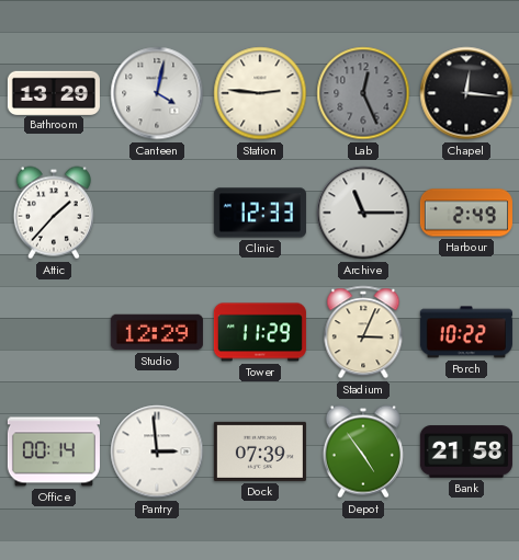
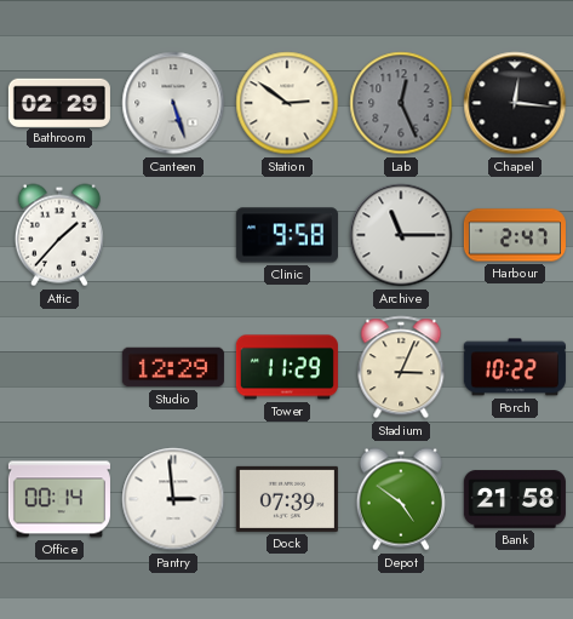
Bathroom: 13:29 -> 02:29 (59, 102)
Canteen: 4:02 -> 5:27 (173, 103)
Station: 2:46 -> 2:51 (287, 103)
Clinic: 12:33 -> 9:58 (287, 235)
Harbour: 2:49 -> 2:47 (515, 235)
Depot: 4:54 -> 4:51 (401, 499)
